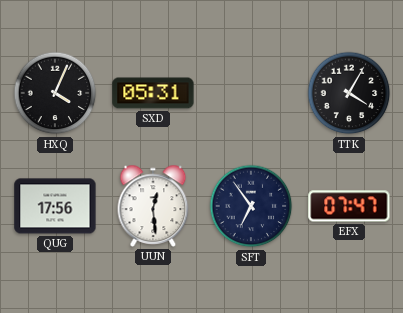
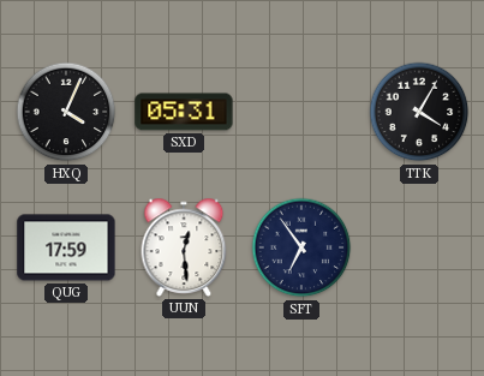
QUG: 17:56 -> 17:59 (66, 247)
EFX: 07:47 -> none (349, 206)
